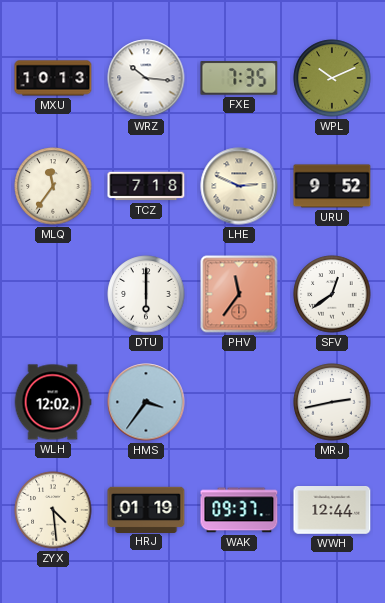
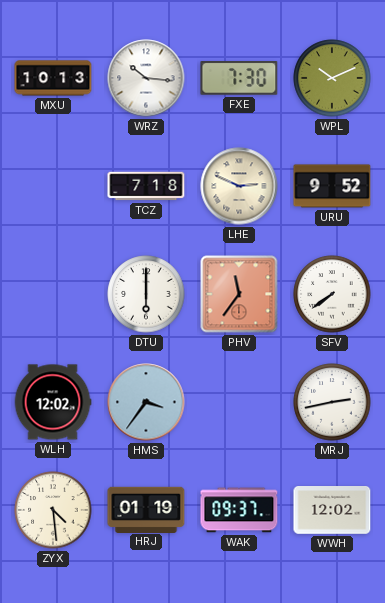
FXE: 7:35 -> 7:30 (239, 78)
MLQ: 11:36 -> none (53, 186)
SFV: 12:39 -> 7:39 (332, 294)
WWH: 12:44 -> 12:02 (332, 511)
